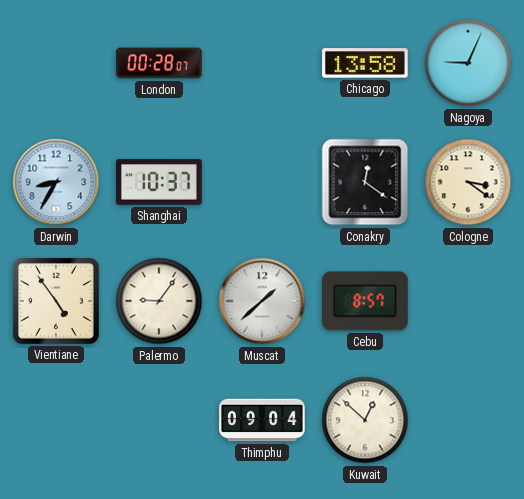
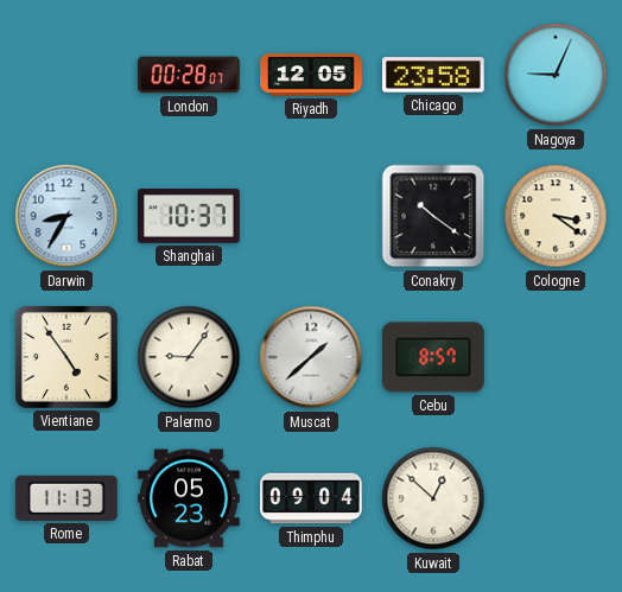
Riyadh: none -> 12:05 (311, 75)
Chicago: 13:58 -> 23:58 (434, 75)
Conakry: 12:21 -> 10:21 (433, 216)
Rome: none -> 11:13 (68, 498)
Rabat: none -> 05:23 (189, 498)
